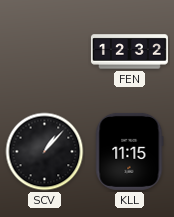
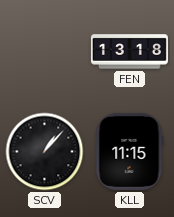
FEN: 12:32 -> 13:18 (129, 52)
